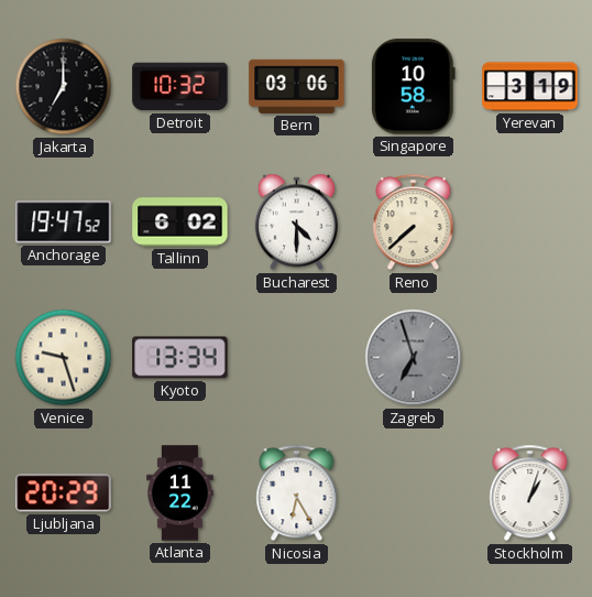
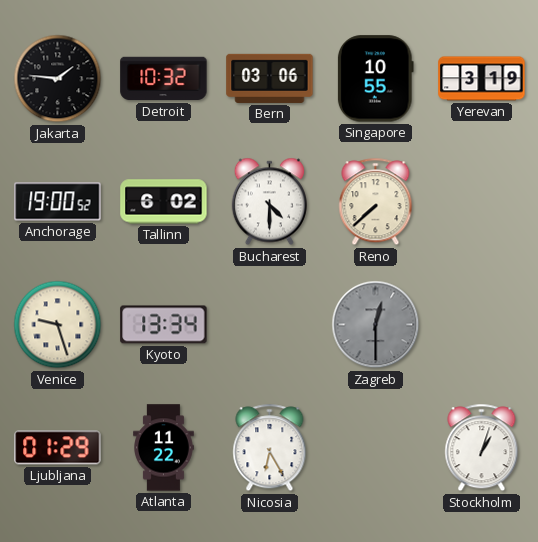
Jakarta: 7:00 -> 1:46 (58, 79)
Singapore: 10:58 -> 10:55 (375, 79)
Anchorage: 19:47 -> 19:00 (58, 202)
Zagreb: 6:57 -> 12:30 (376, 325)
Ljubljana: 20:29 -> 01:29 (58, 448)
